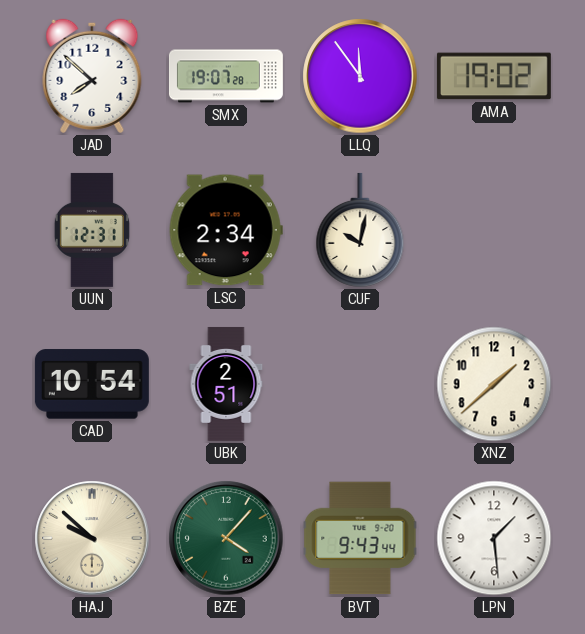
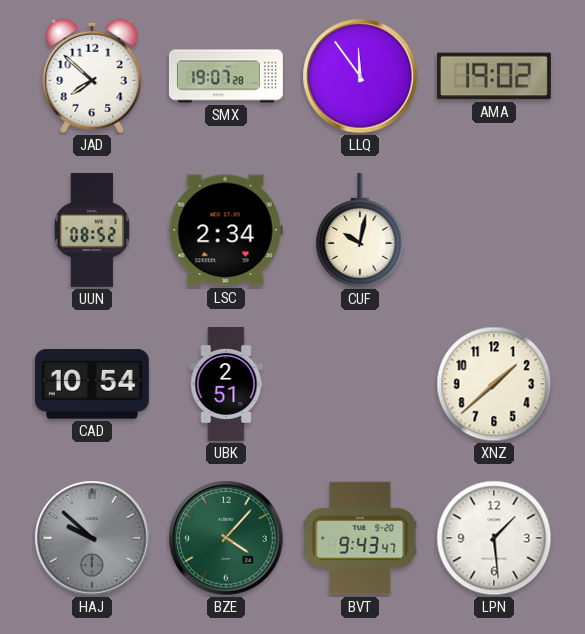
UUN: 12:31 -> 08:52 (92, 230)
HAJ dial: cream -> grey (92, 538)
BVT: 9:43:44 -> 9:43:47 (360, 538)
